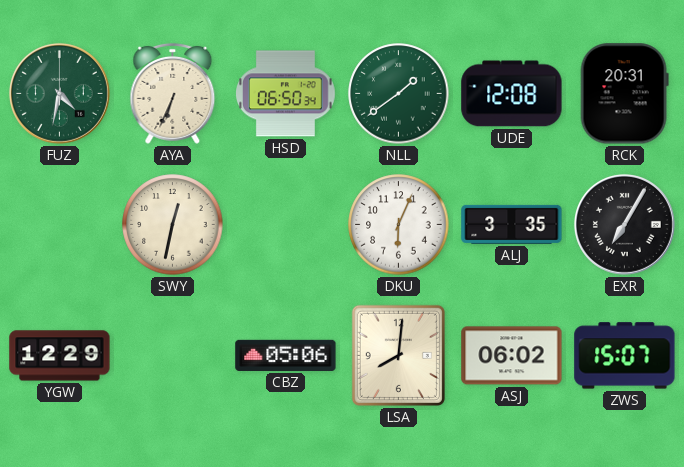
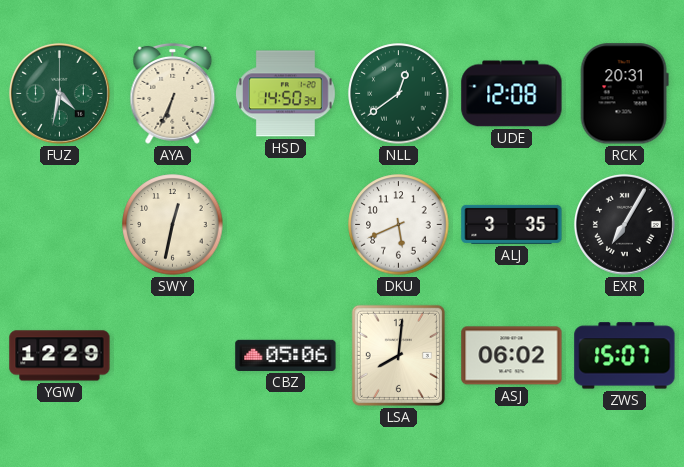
HSD: 06:50 -> 14:50 (286, 94)
NLL: 1:39 -> 12:39 (399, 94)
DKU: 6:04 -> 5:41 (399, 225)
